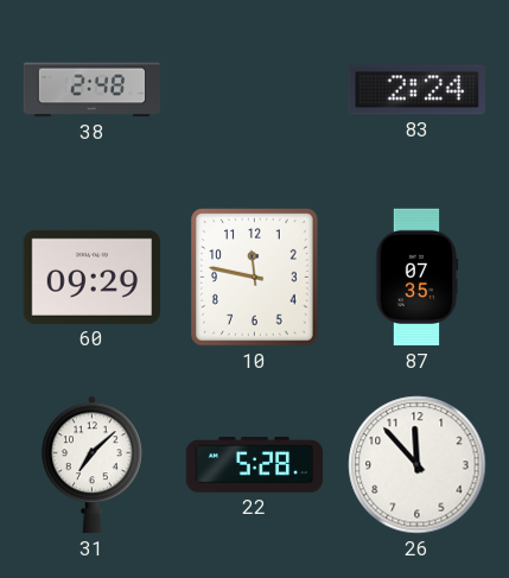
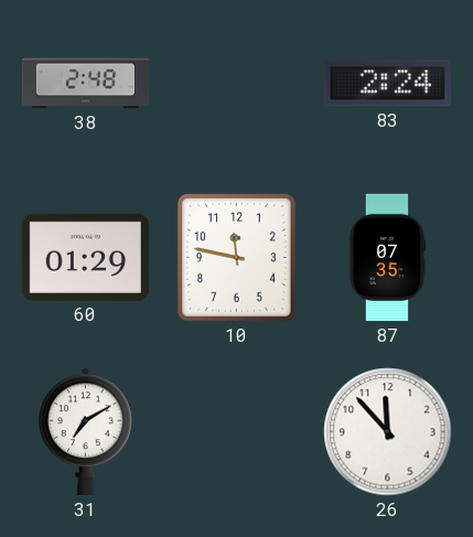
60: 09:29 -> 01:29 (85, 257)
31: 7:08 -> 7:10 (86, 432)
22: 5:28 -> none (255, 465)
